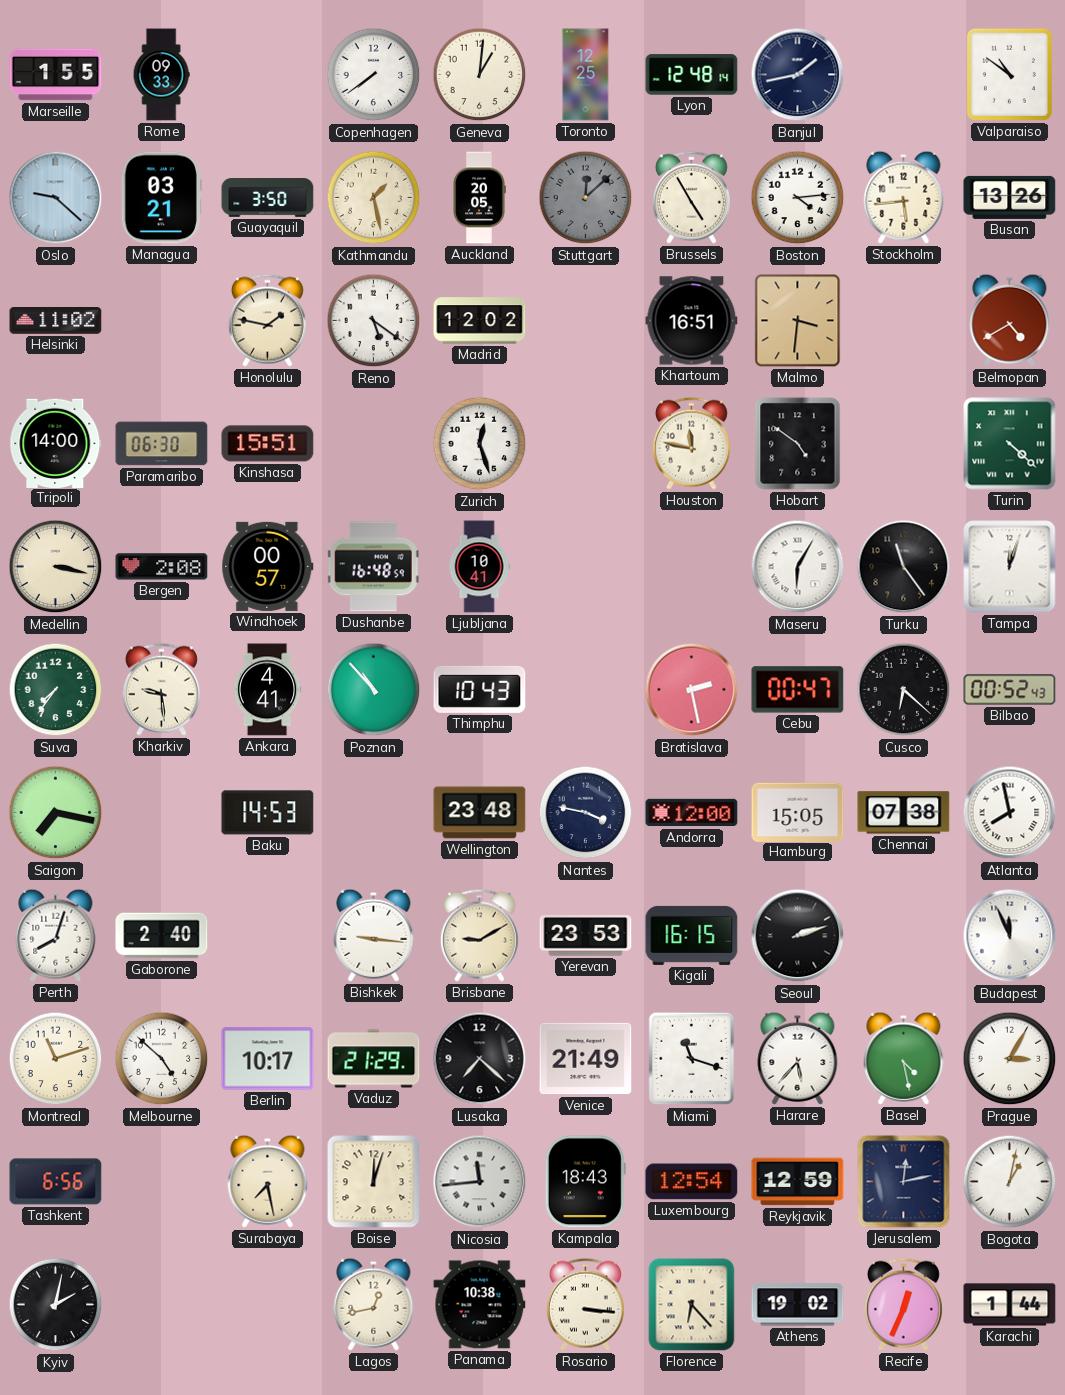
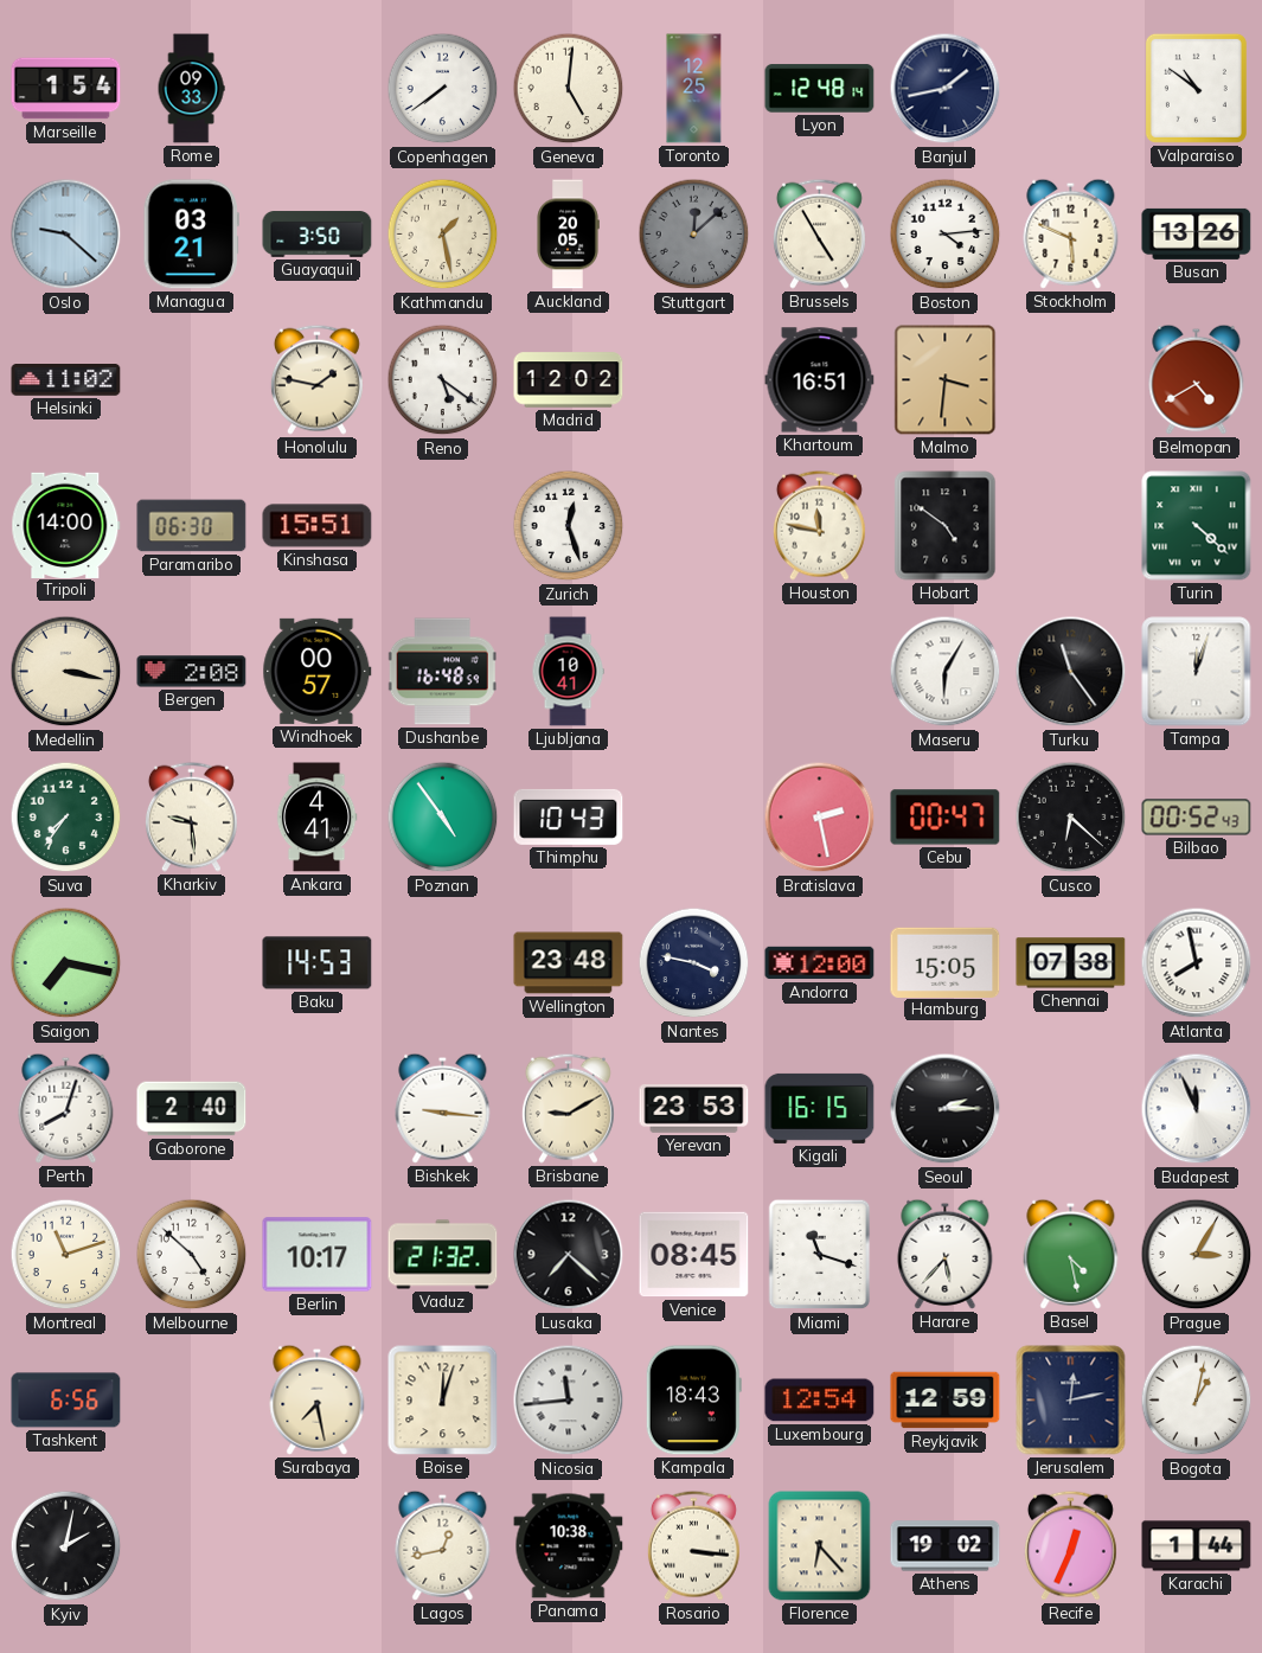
Marseille: 1:55 -> 1:54 (66, 89)
Geneva: 1:01 -> 5:01 (569, 89)
Stockholm: 5:44 -> 5:49 (1071, 233)
Poznan: 10:53 -> 4:54 (443, 818)
Seoul: 2:12 -> 2:15 (946, 1109)
Vaduz: 21:29 -> 21:32 (443, 1255)
Venice: 21:49 -> 08:45 (694, 1255)
